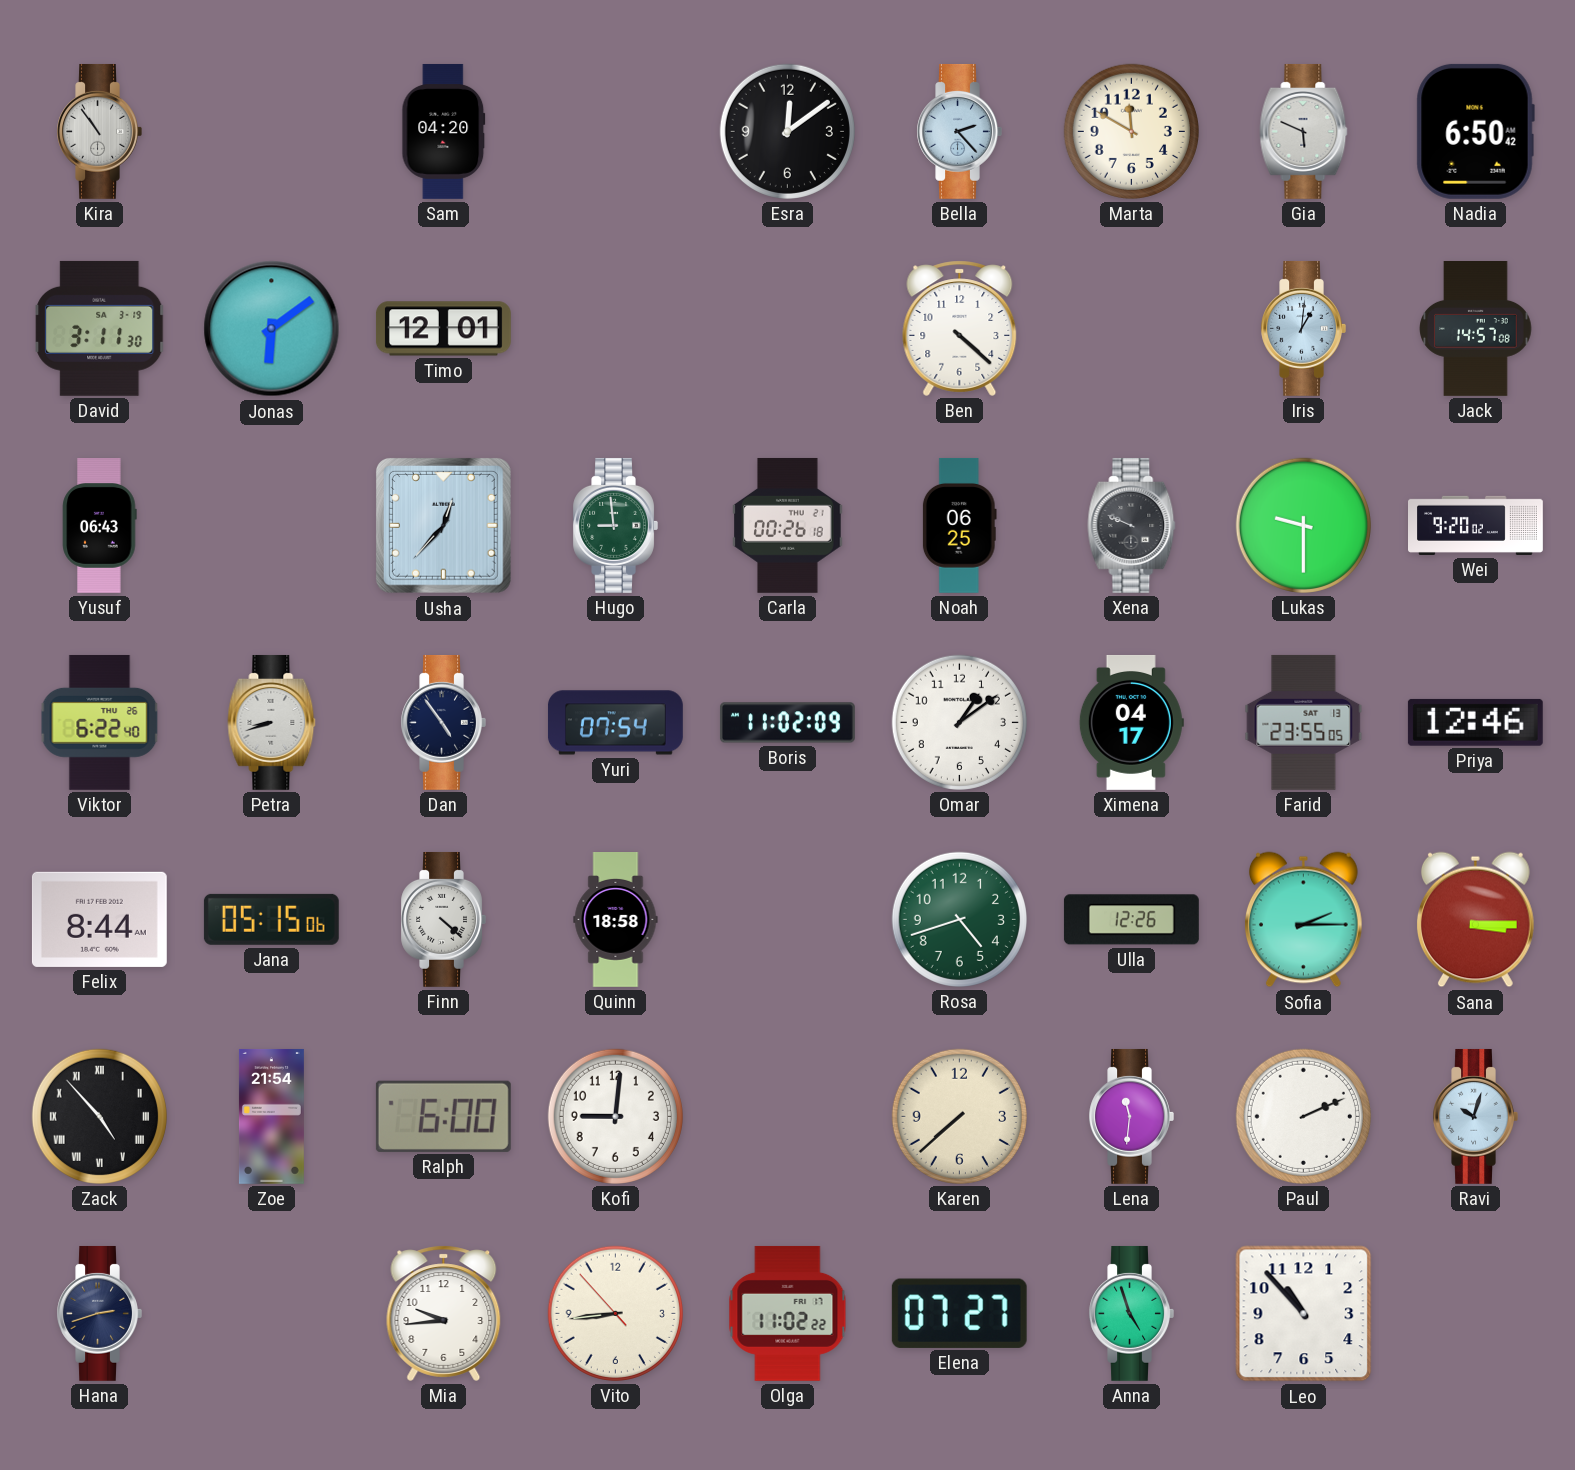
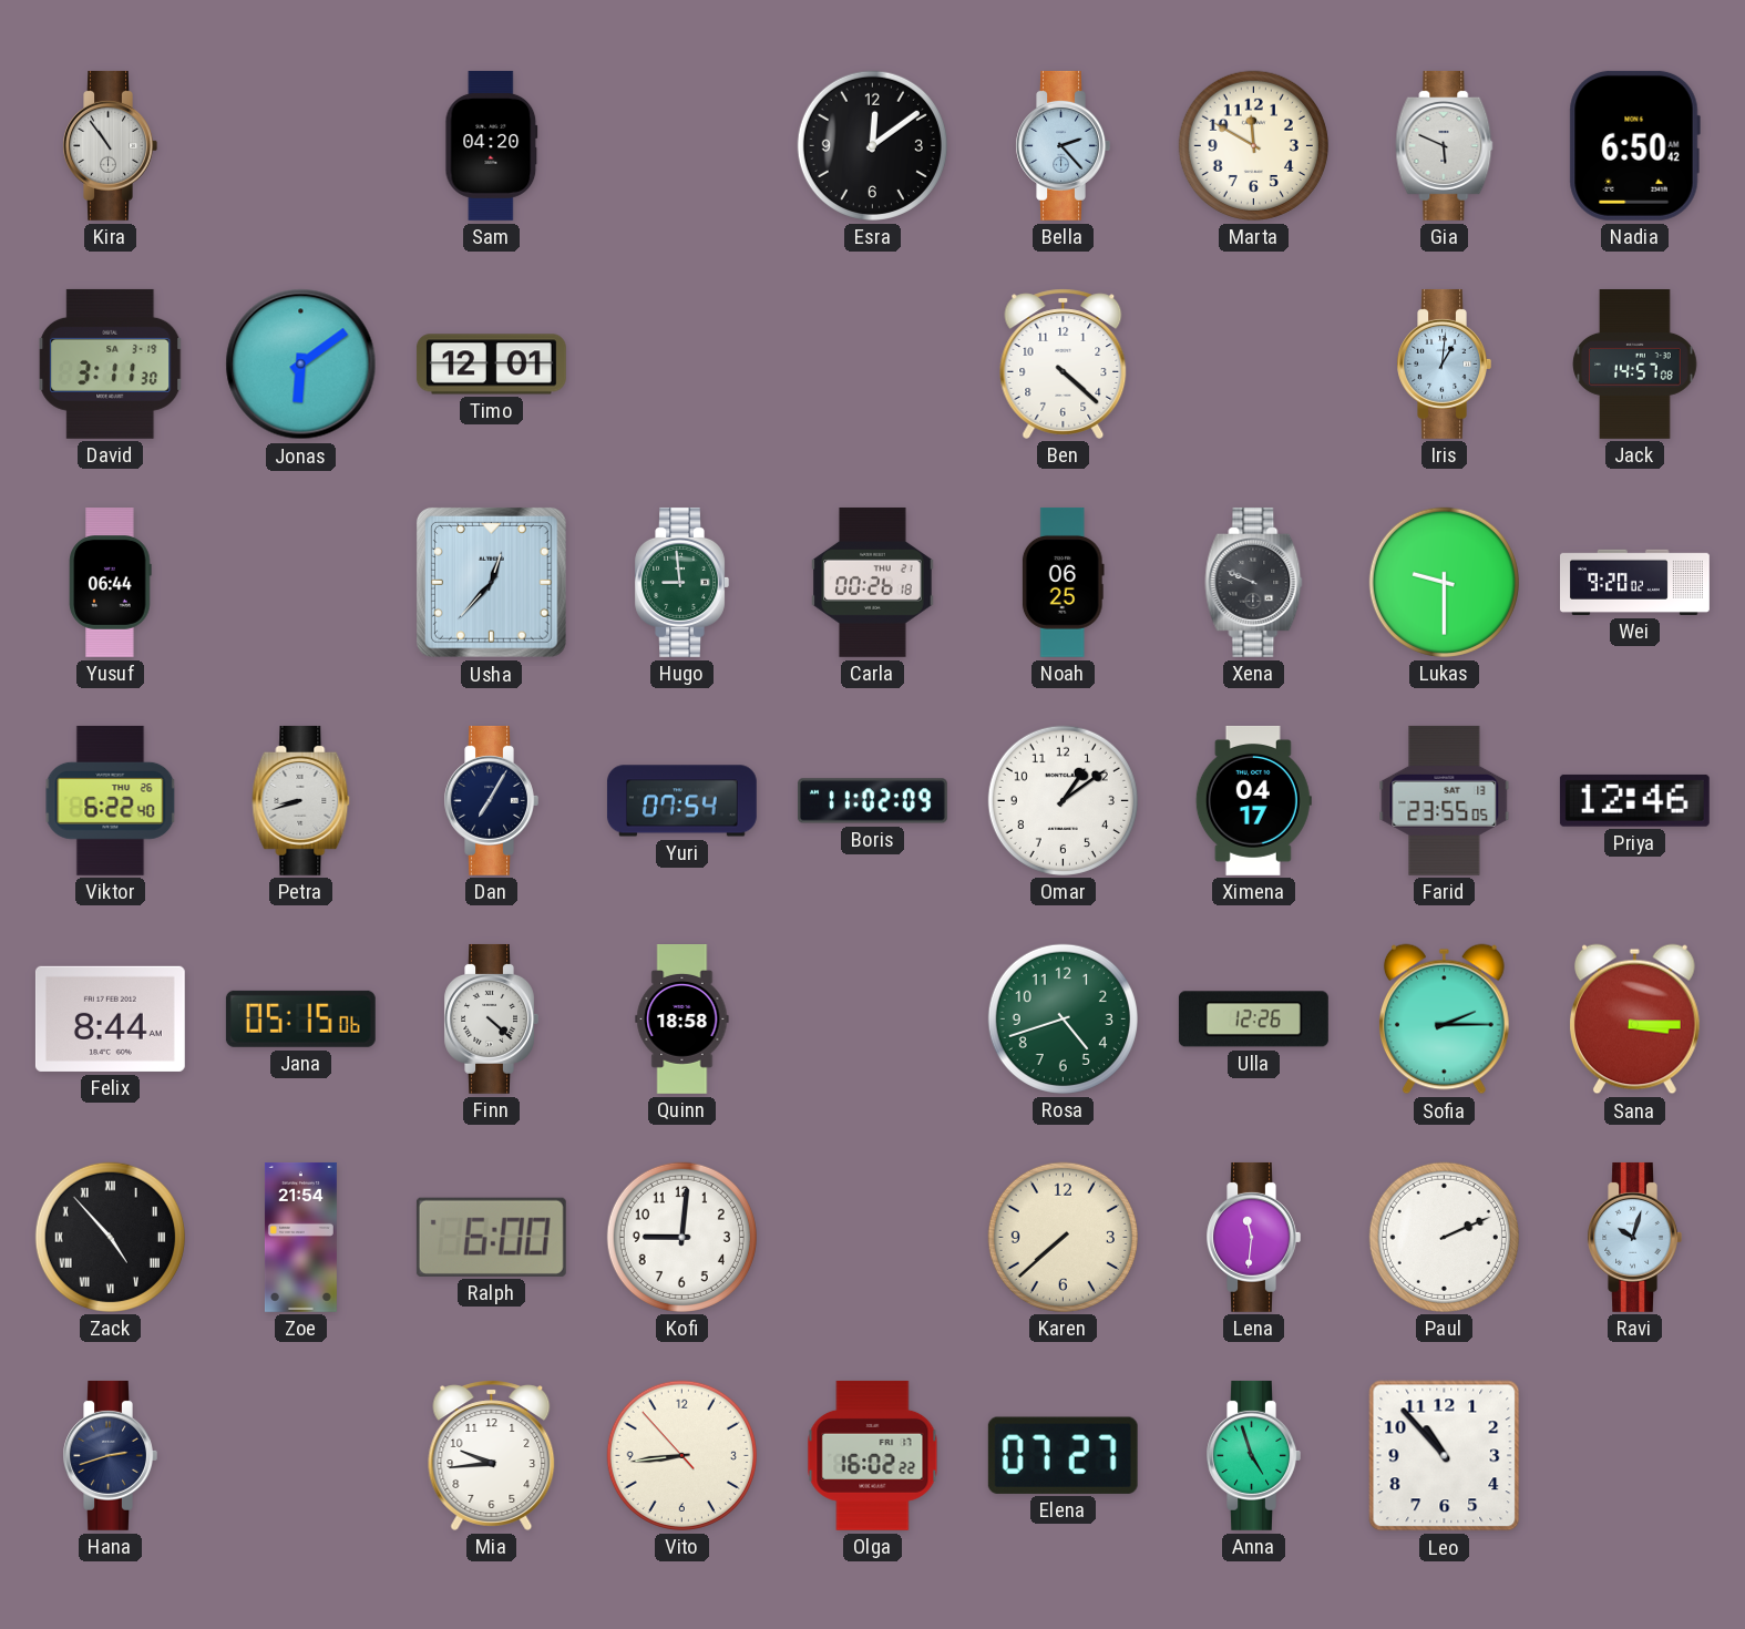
Yusuf: 06:43 -> 06:44 (111, 583)
Dan: 4:54 -> 7:05 (491, 800)
Olga: 11:02 -> 16:02 (873, 1455)
